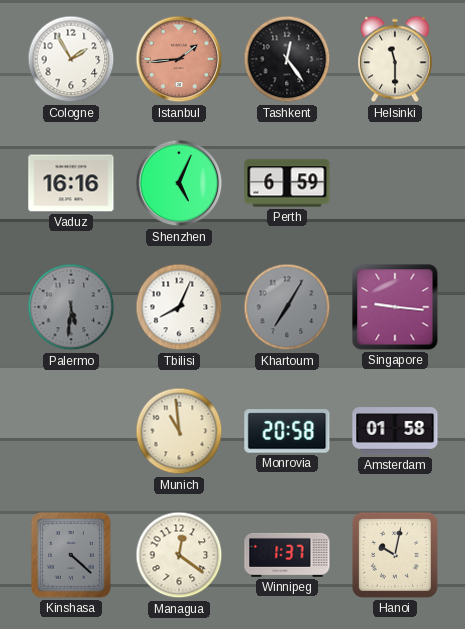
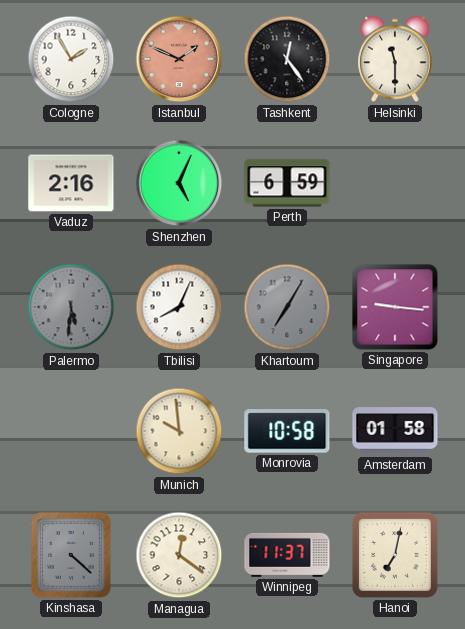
Istanbul: 1:44 -> 1:49 (179, 59)
Vaduz: 16:16 -> 2:16 (71, 183)
Munich: 10:59 -> 9:59 (179, 431)
Monrovia: 20:58 -> 10:58 (287, 431)
Winnipeg: 1:37 -> 11:37 (287, 555)
Hanoi: 10:02 -> 7:02 (395, 555)
